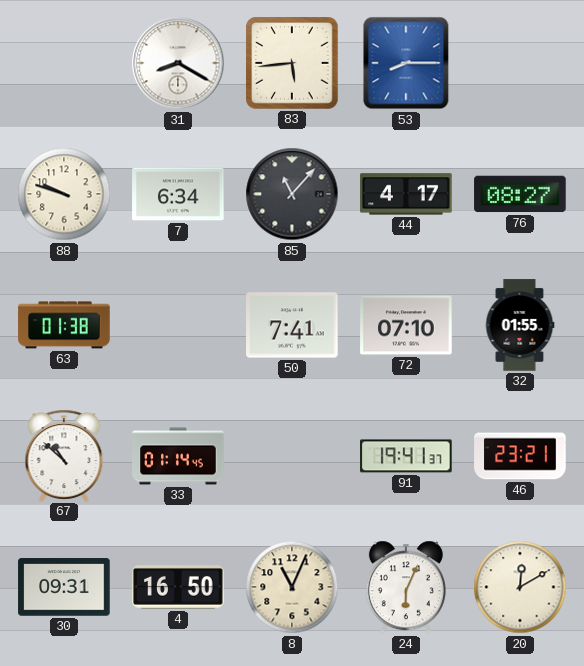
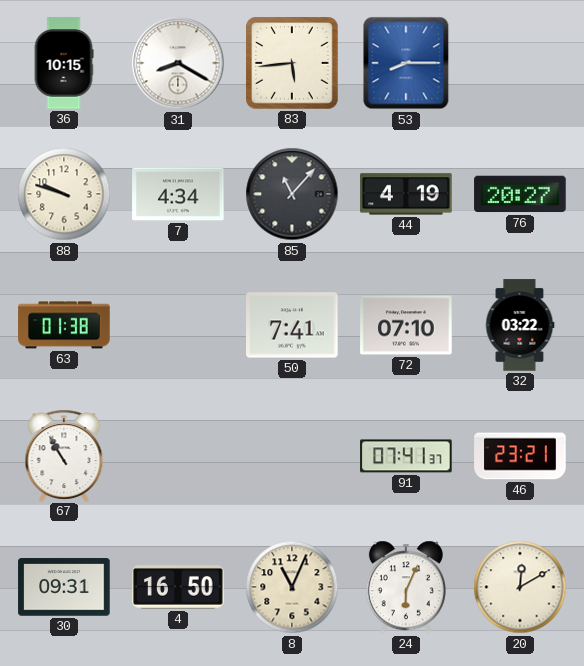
36: none -> 10:15 (64, 63)
7: 6:34 -> 4:34 (178, 194)
44: 4:17 -> 4:19 (406, 194)
76: 08:27 -> 20:27 (520, 194)
32: 01:55 -> 03:22 (520, 325)
67: 10:52 -> 10:55 (64, 455)
33: 01:14 -> none (178, 456)
91: 19:41 -> 07:41 (406, 456)
